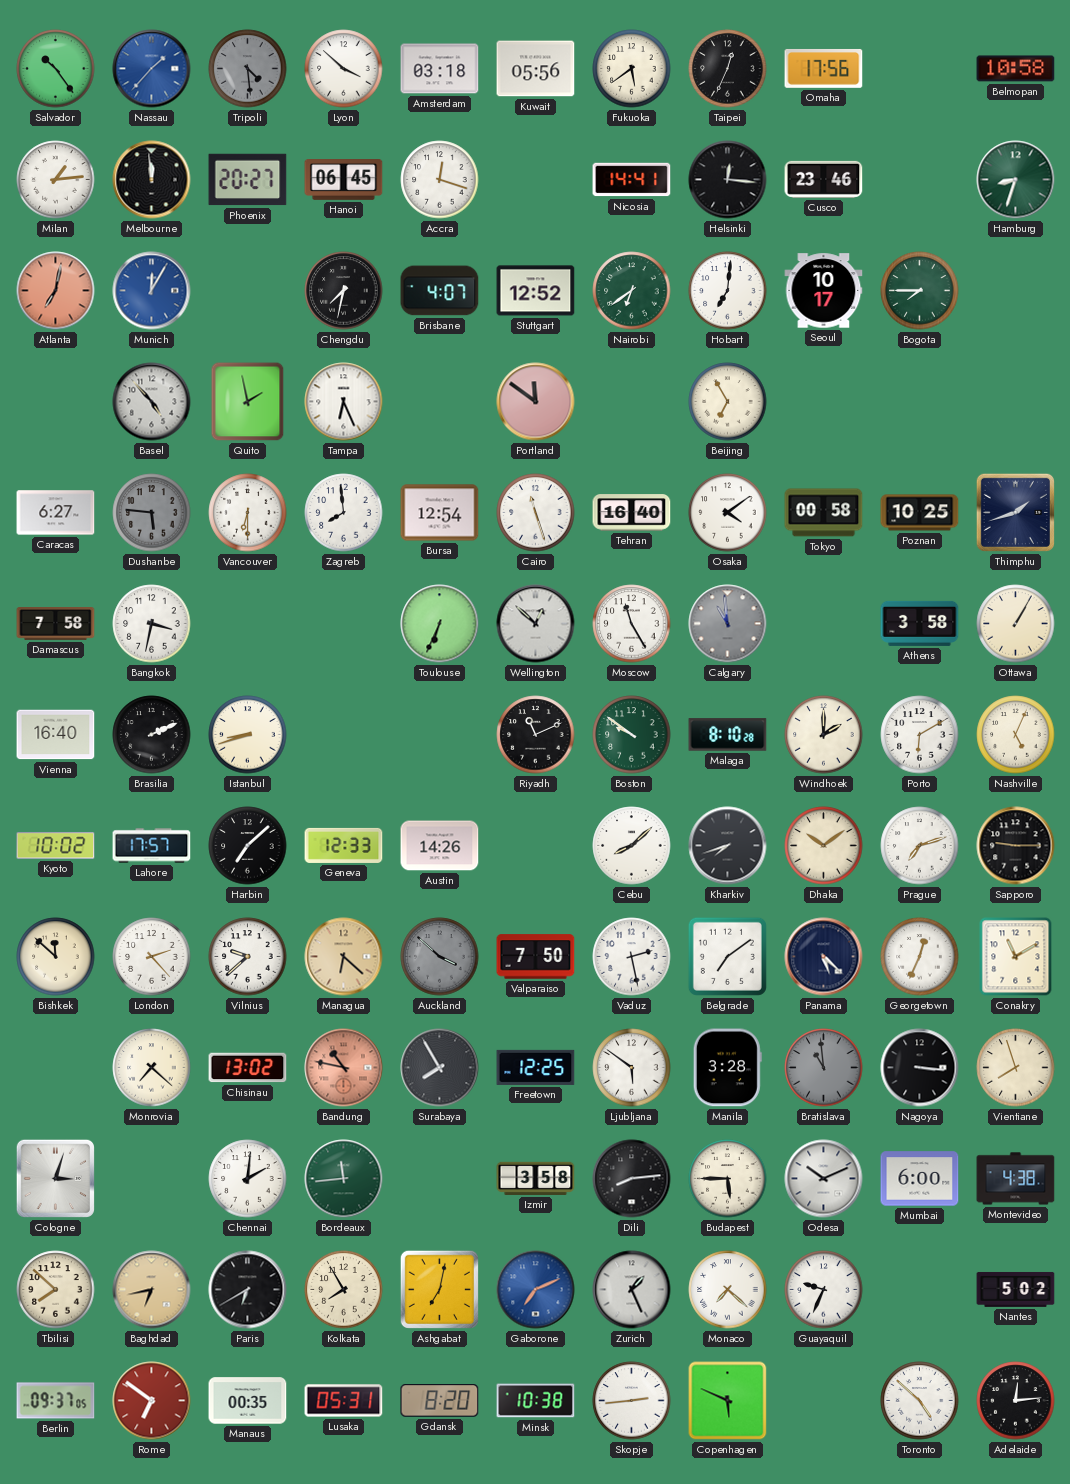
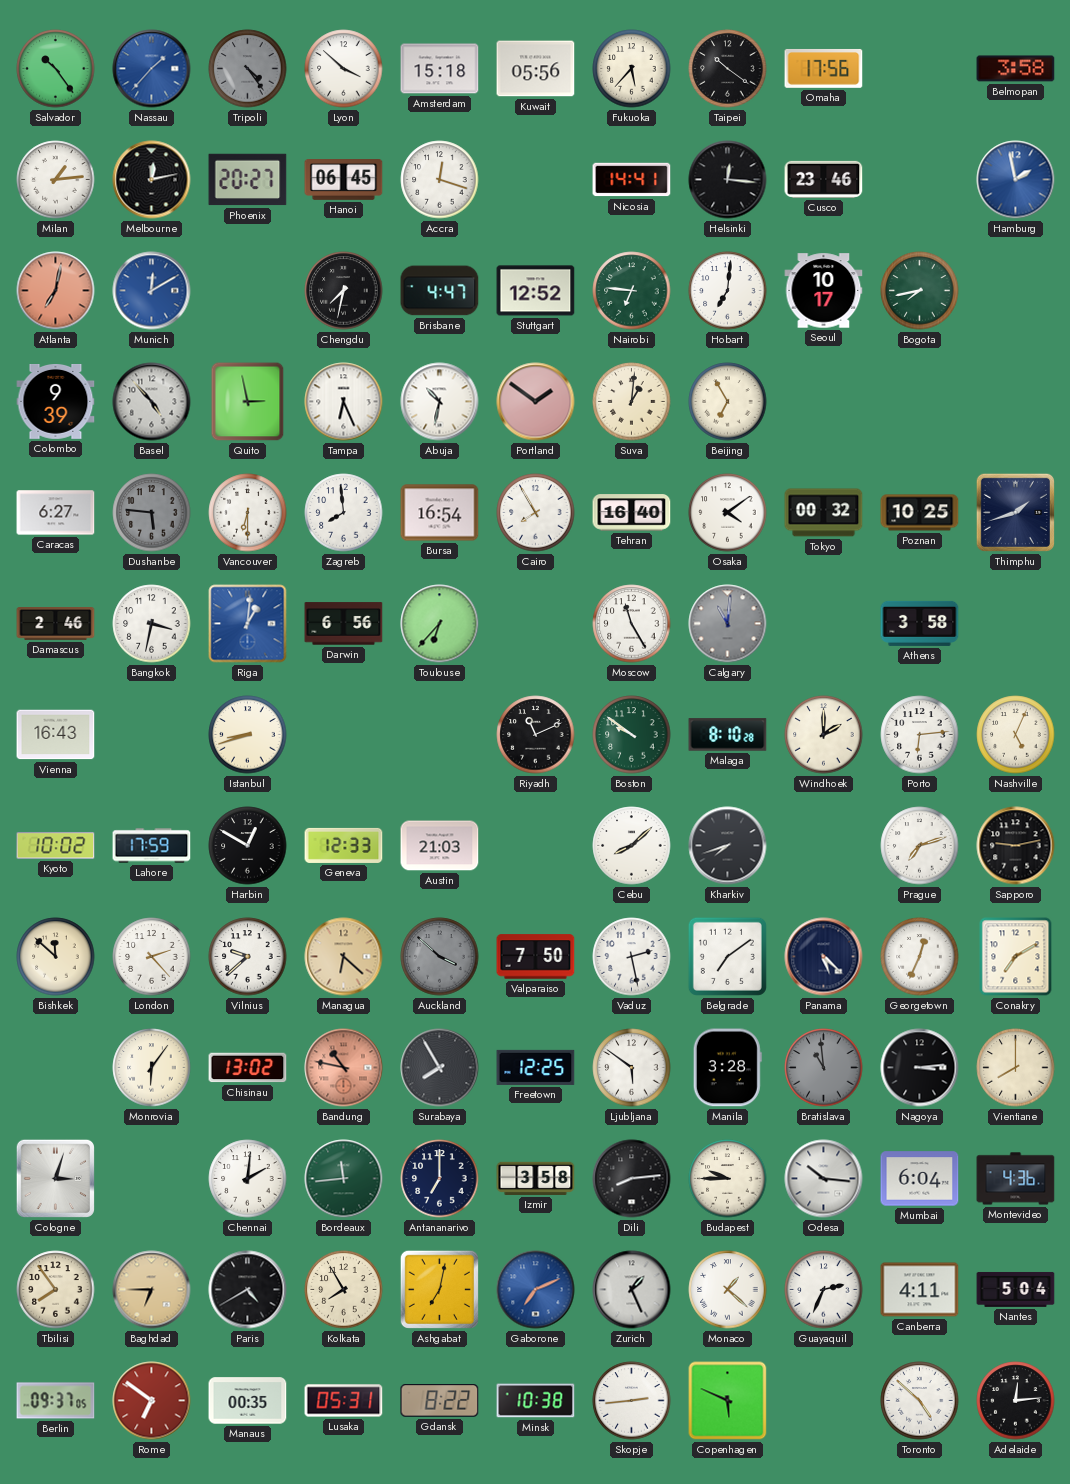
Tripoli: 4:29 -> 4:24 (248, 69)
Amsterdam: 03:18 -> 15:18 (440, 69)
Fukuoka: 5:39 -> 5:37 (632, 69)
Taipei: 12:34 -> 10:21 (728, 69)
Belmopan: 10:58 -> 3:58 (1016, 69)
Melbourne: 11:59 -> 12:13 (152, 180)
Hamburg: 8:33 -> 1:58 (1016, 180)
Hamburg dial: green -> blue (1016, 180)
Munich: 12:05 -> 12:10 (152, 291)
Brisbane: 4:07 -> 4:47 (440, 291)
Nairobi: 6:39 -> 6:46 (632, 291)
Bogota: 7:45 -> 7:43 (920, 291)
Colombo: none -> 9:39 (56, 402)
Quito: 1:58 -> 2:58 (248, 402)
Abuja: none -> 10:32 (440, 402)
Portland: 11:51 -> 1:51 (536, 402)
Suva: none -> 1:01 (632, 402)
Bursa: 12:54 -> 16:54 (440, 513)
Cairo: 11:27 -> 7:55 (536, 513)
Tokyo: 00:58 -> 00:32 (824, 513)
Damascus: 7:58 -> 2:46 (56, 624)
Riga: none -> 1:01 (248, 624)
Darwin: none -> 6:56 (344, 624)
Toulouse: 6:34 -> 6:37 (440, 624)
Wellington: 12:52 -> none (536, 624)
Calgary: 10:59 -> 11:01 (728, 624)
Ottawa: 1:05 -> none (1016, 624)
Vienna: 16:40 -> 16:43 (56, 735)
Brasilia: 2:11 -> none (152, 735)
Porto: 6:10 -> 6:14 (920, 735)
Lahore: 17:57 -> 17:59 (152, 846)
Harbin: 7:08 -> 12:50 (248, 846)
Austin: 14:26 -> 21:03 (440, 846)
Dhaka: 10:09 -> none (824, 846)
Sapporo: 9:15 -> 9:13 (1016, 846)
Conakry: 11:10 -> 7:10 (1016, 957)
Monrovia: 7:22 -> 6:06 (152, 1068)
Nagoya: 3:16 -> 3:14 (920, 1068)
Vientiane: 7:57 -> 8:00 (1016, 1068)
Antananarivo: none -> 7:00 (440, 1179)
Budapest: 5:45 -> 9:45 (728, 1179)
Odesa: 10:11 -> 10:16 (824, 1179)
Mumbai: 6:00 -> 6:04 (920, 1179)
Montevideo: 4:38 -> 4:36 (1016, 1179)
Tbilisi: 7:52 -> 7:54 (56, 1290)
Baghdad: 6:43 -> 6:45 (152, 1290)
Paris: 6:40 -> 4:40 (248, 1290)
Monaco: 7:22 -> 1:22 (728, 1290)
Guayaquil: 9:34 -> 2:34 (824, 1290)
Canberra: none -> 4:11 (920, 1290)
Nantes: 5:02 -> 5:04 (1016, 1289)
Gdansk: 8:20 -> 8:22 (440, 1401)
